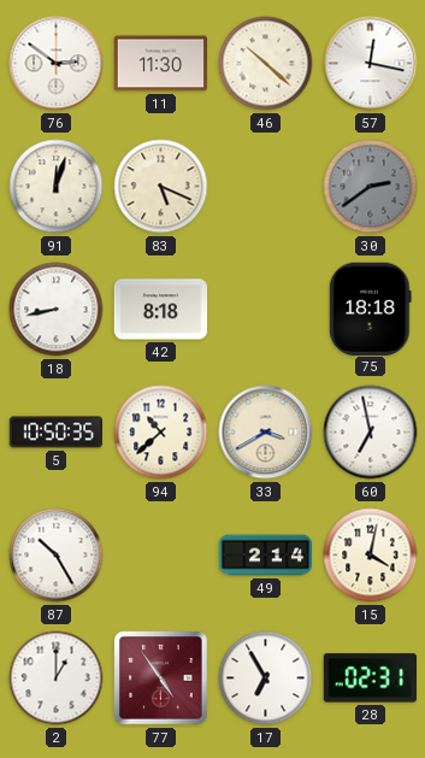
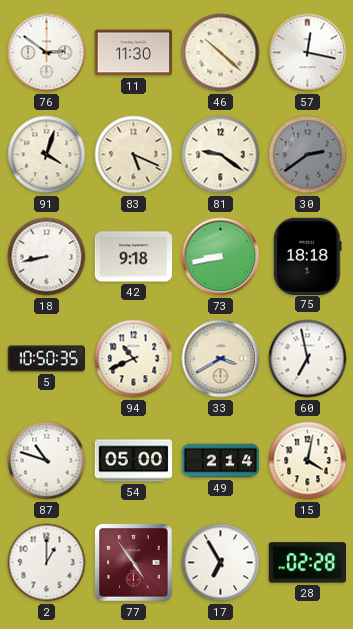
91: 12:03 -> 4:03 (47, 155)
81: none -> 9:21 (221, 155)
42: 8:18 -> 9:18 (134, 257)
73: none -> 8:43 (221, 257)
94: 10:38 -> 10:41 (134, 359)
87: 10:25 -> 10:48 (47, 461)
54: none -> 05:00 (134, 461)
28: 02:31 -> 02:28 (307, 563)
